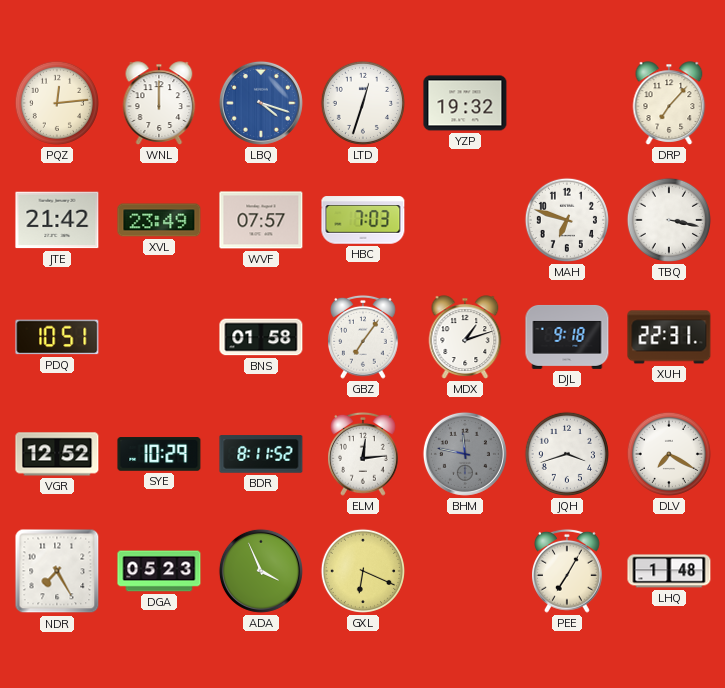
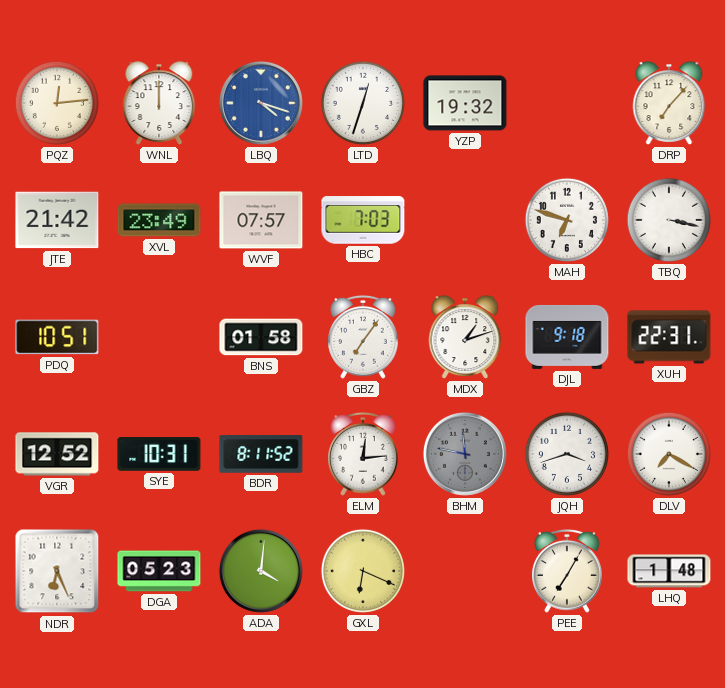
SYE: 10:29 -> 10:31 (159, 454)
NDR: 7:25 -> 6:26 (57, 571)
ADA: 3:56 -> 4:01 (261, 571)
